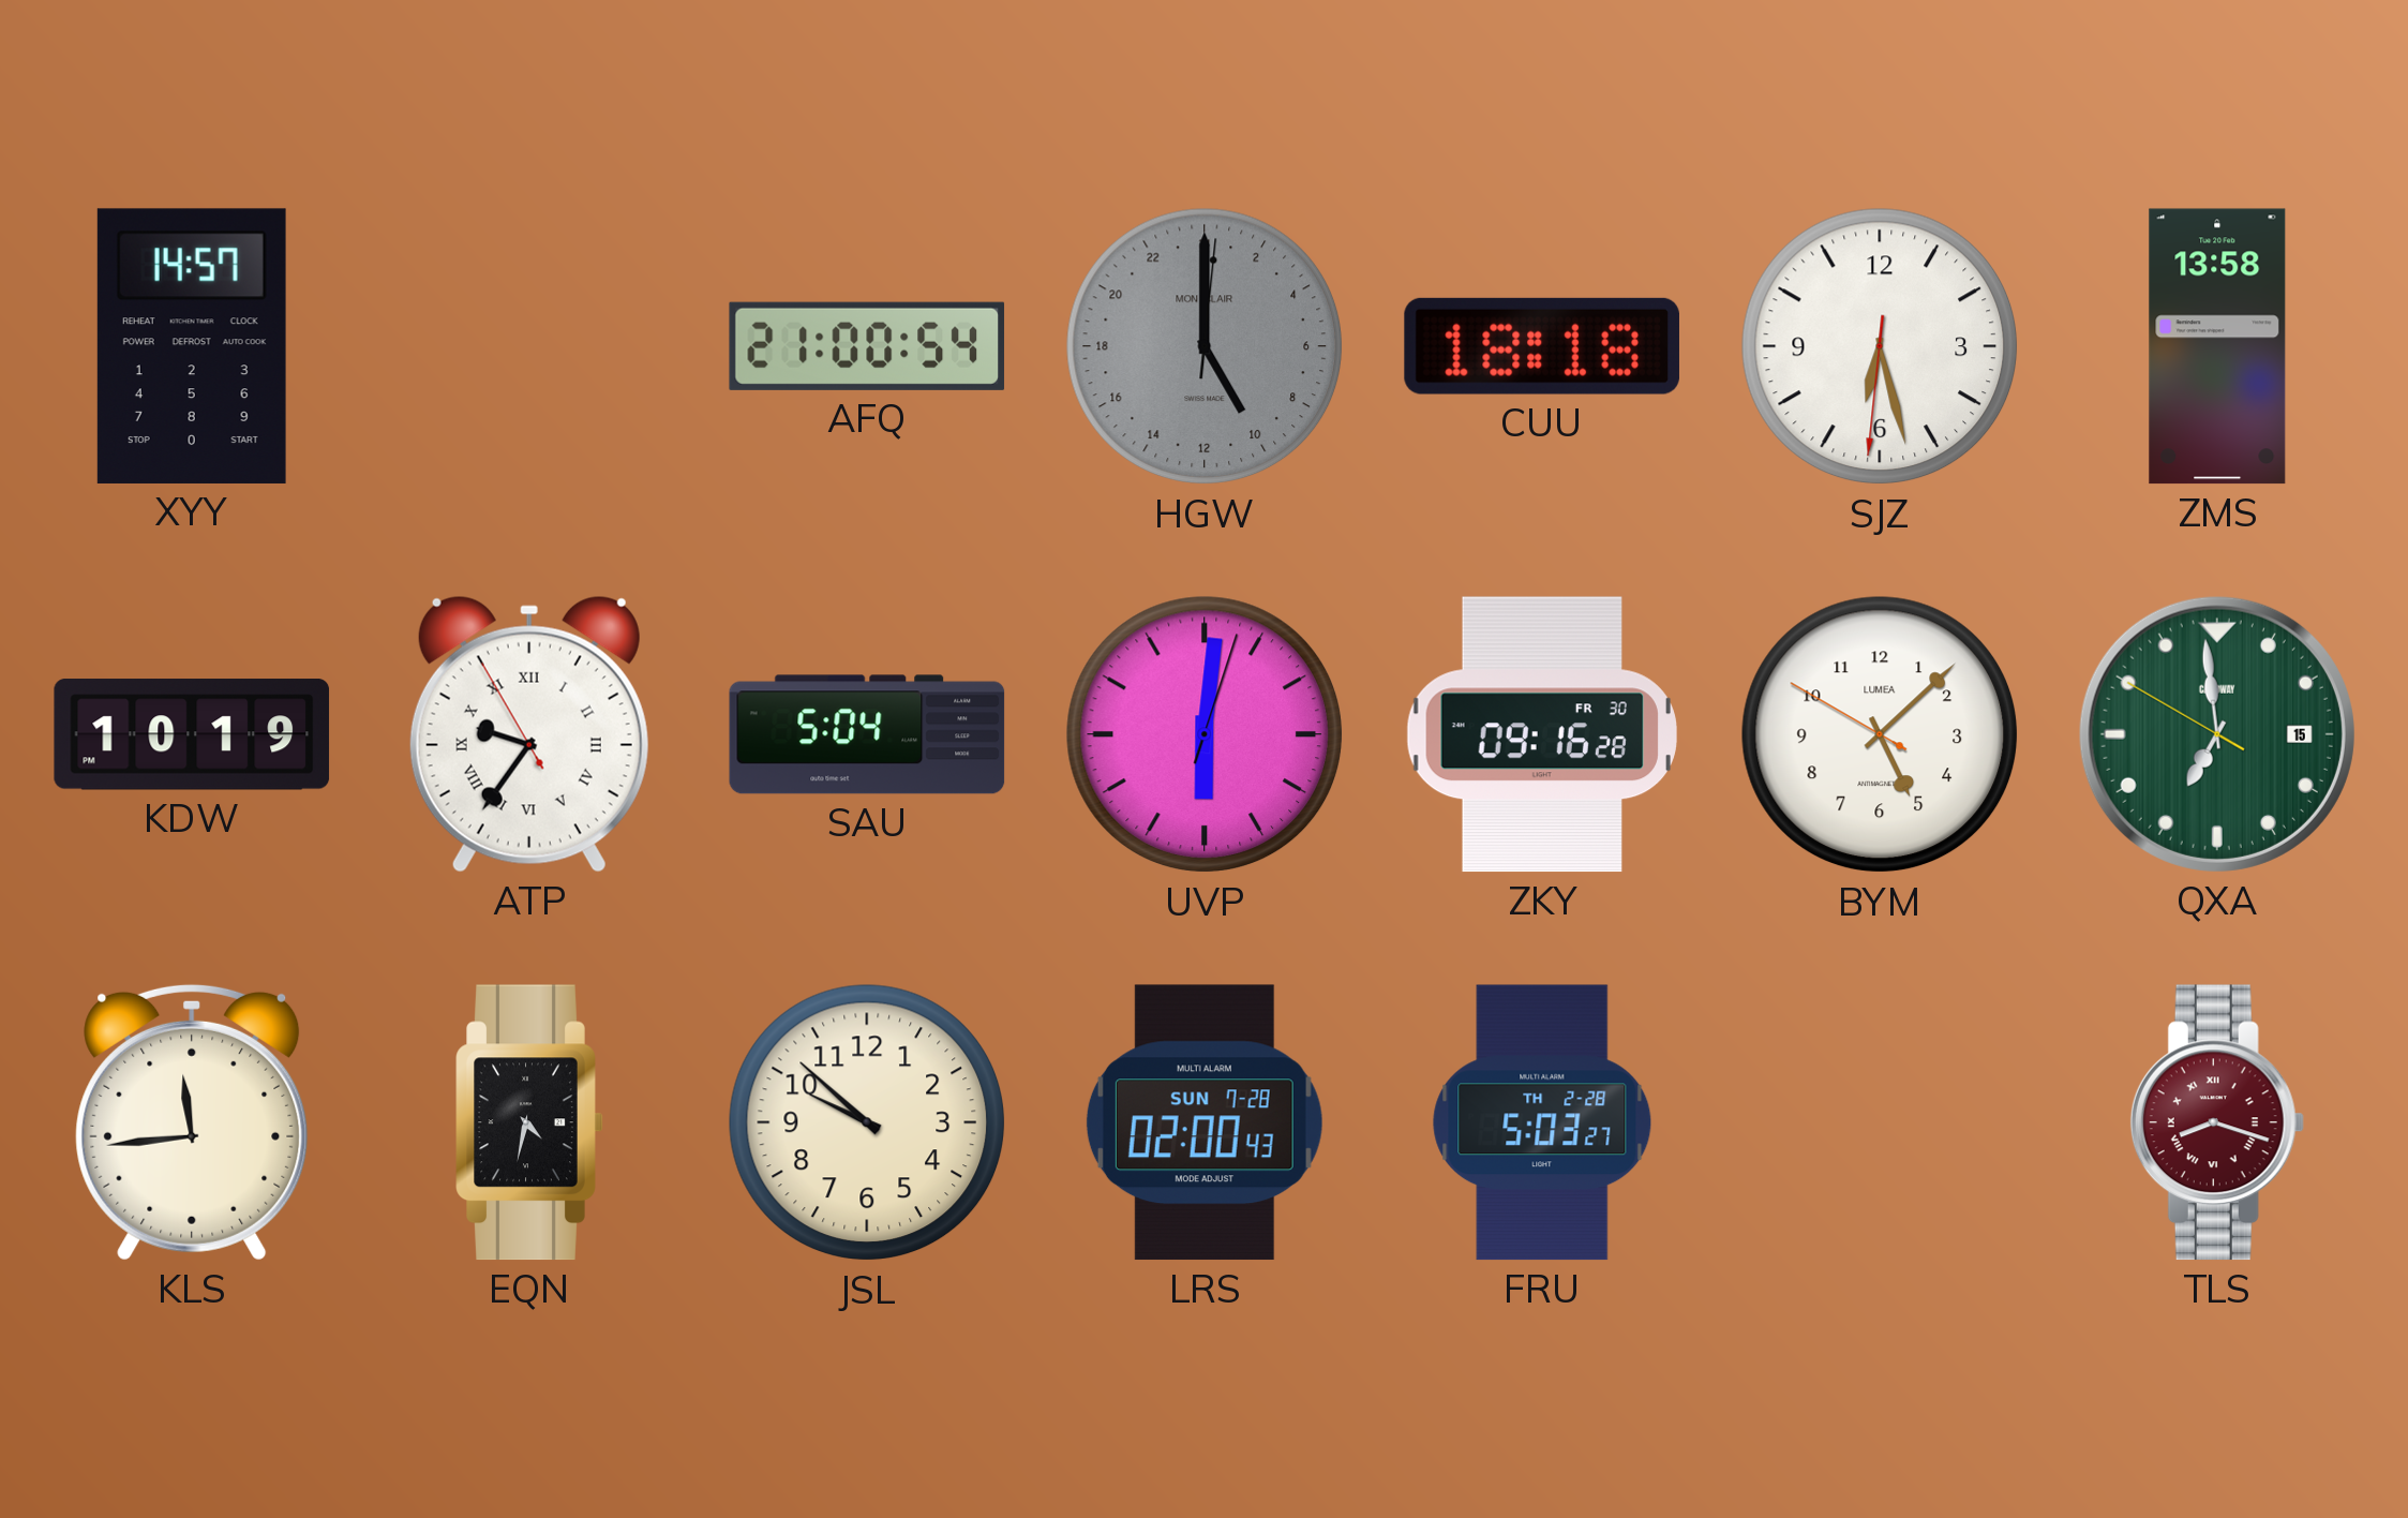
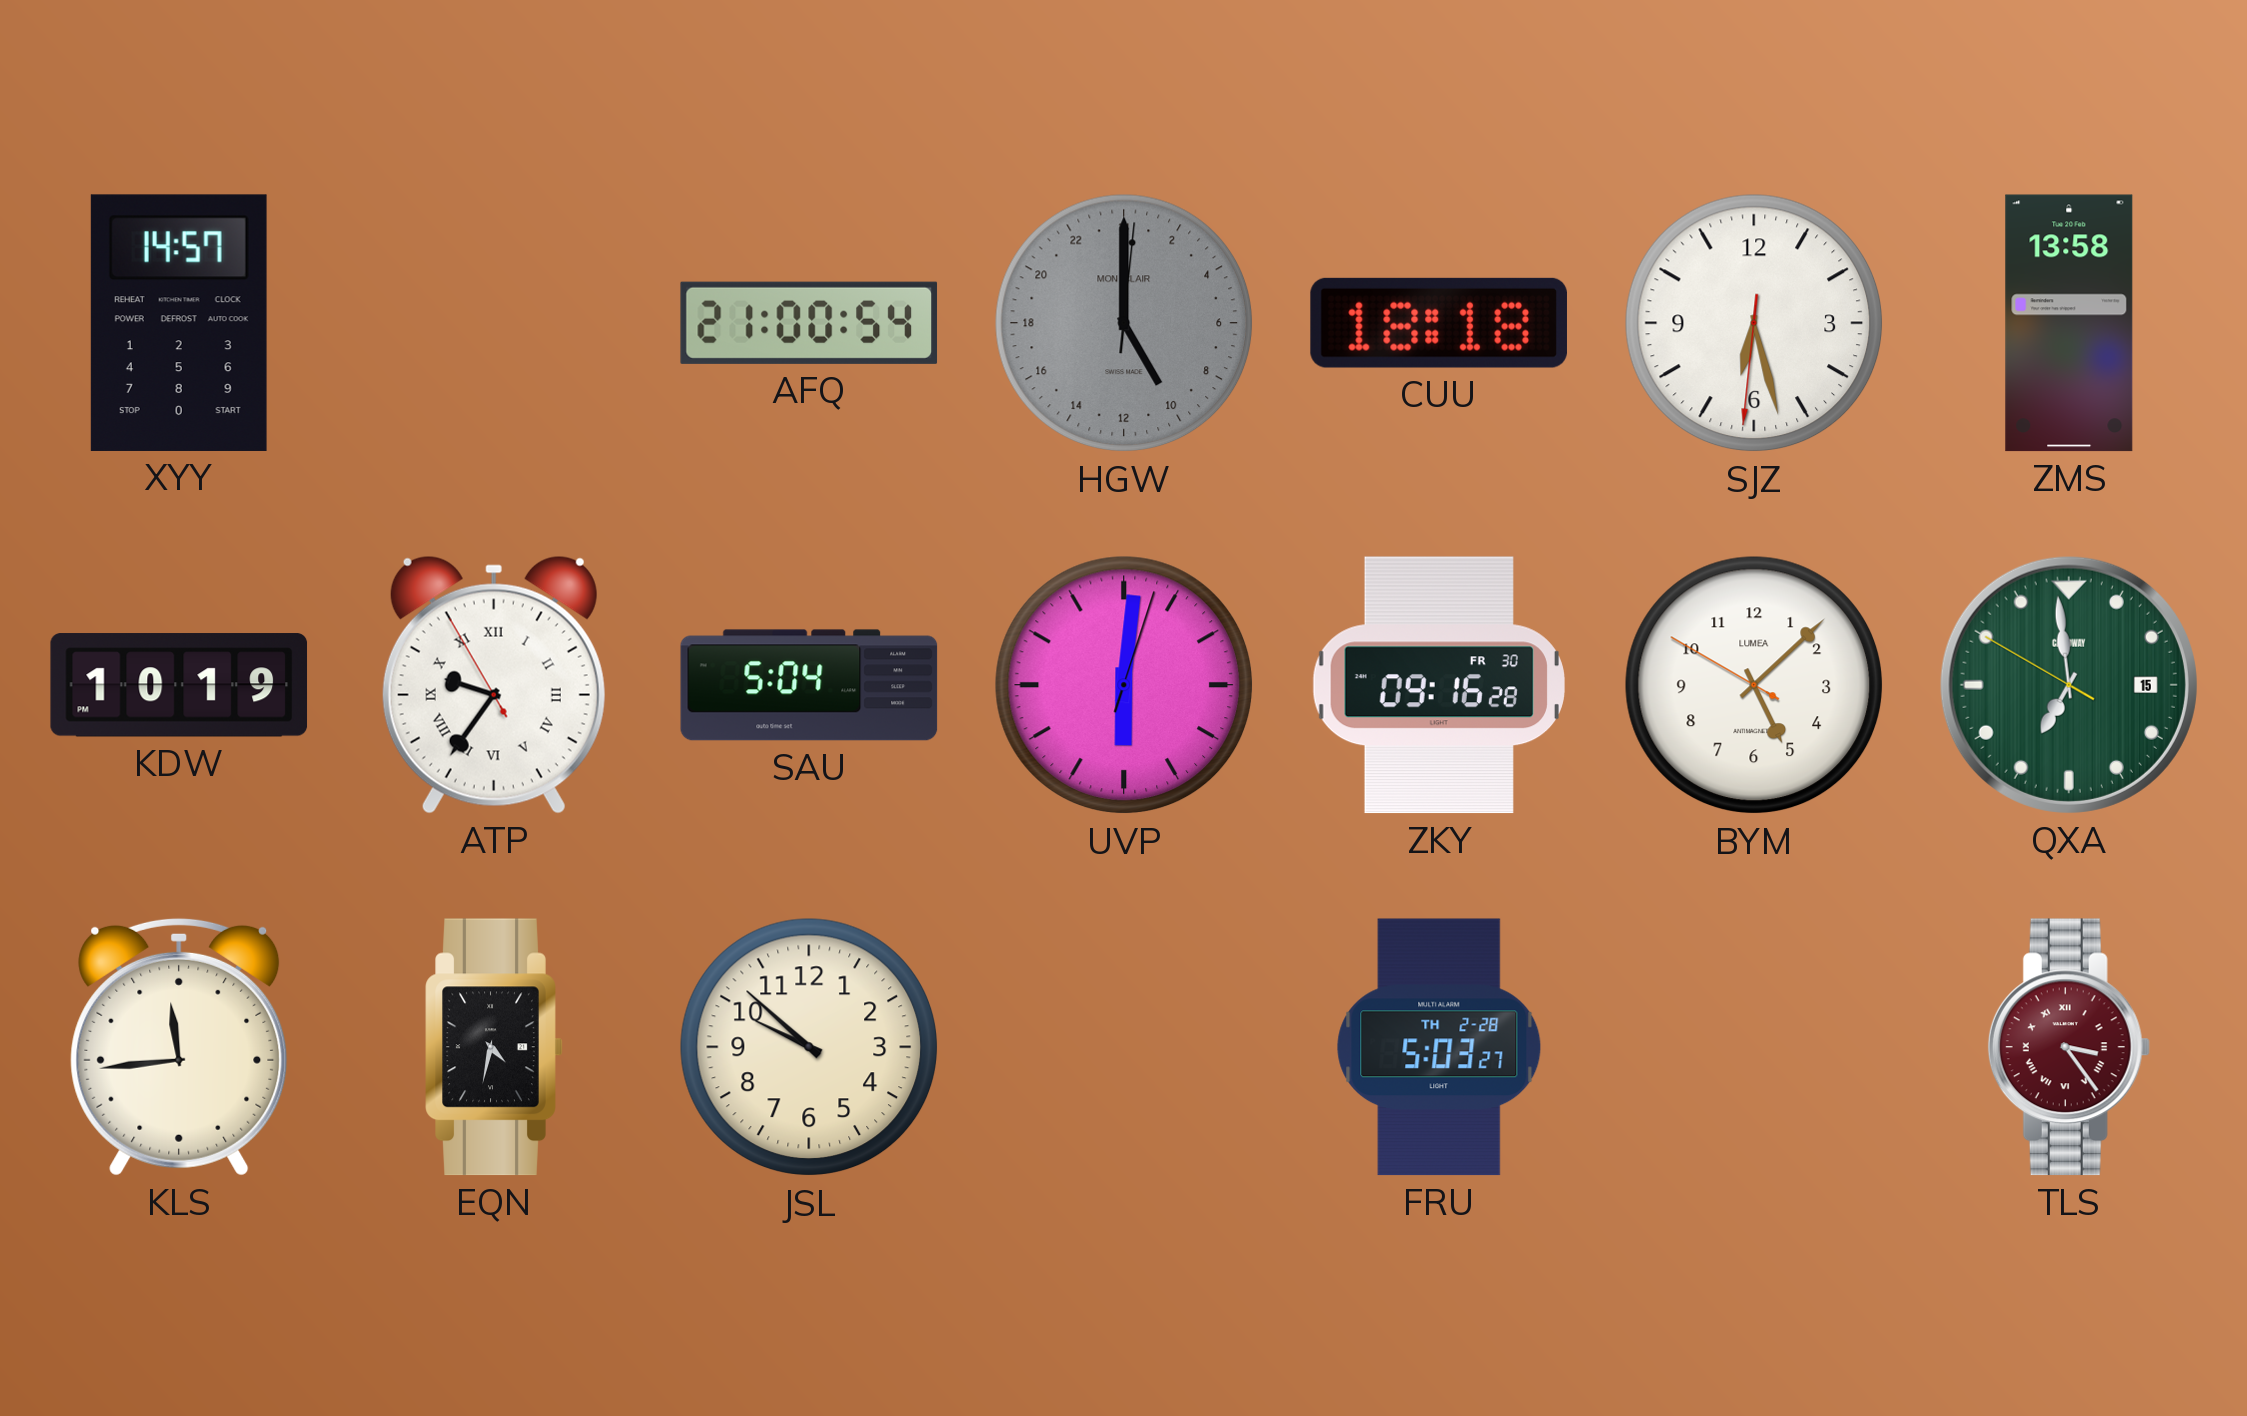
LRS: 02:00 -> none (1205, 1122)
TLS: 8:18 -> 3:24 (2069, 1047)
